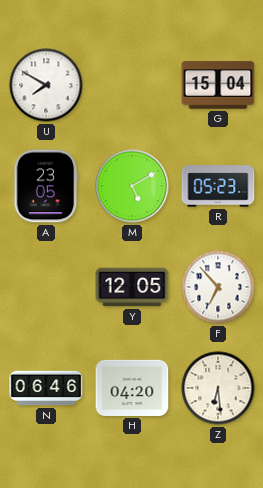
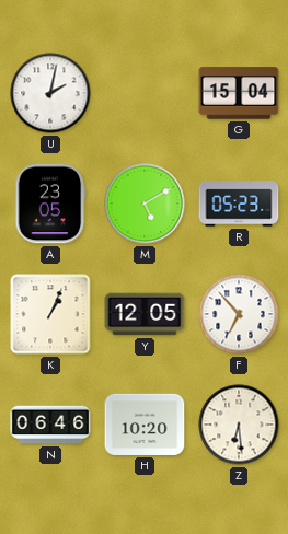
U: 7:50 -> 2:02 (50, 93)
K: none -> 1:04 (50, 314)
H: 04:20 -> 10:20 (145, 425)
